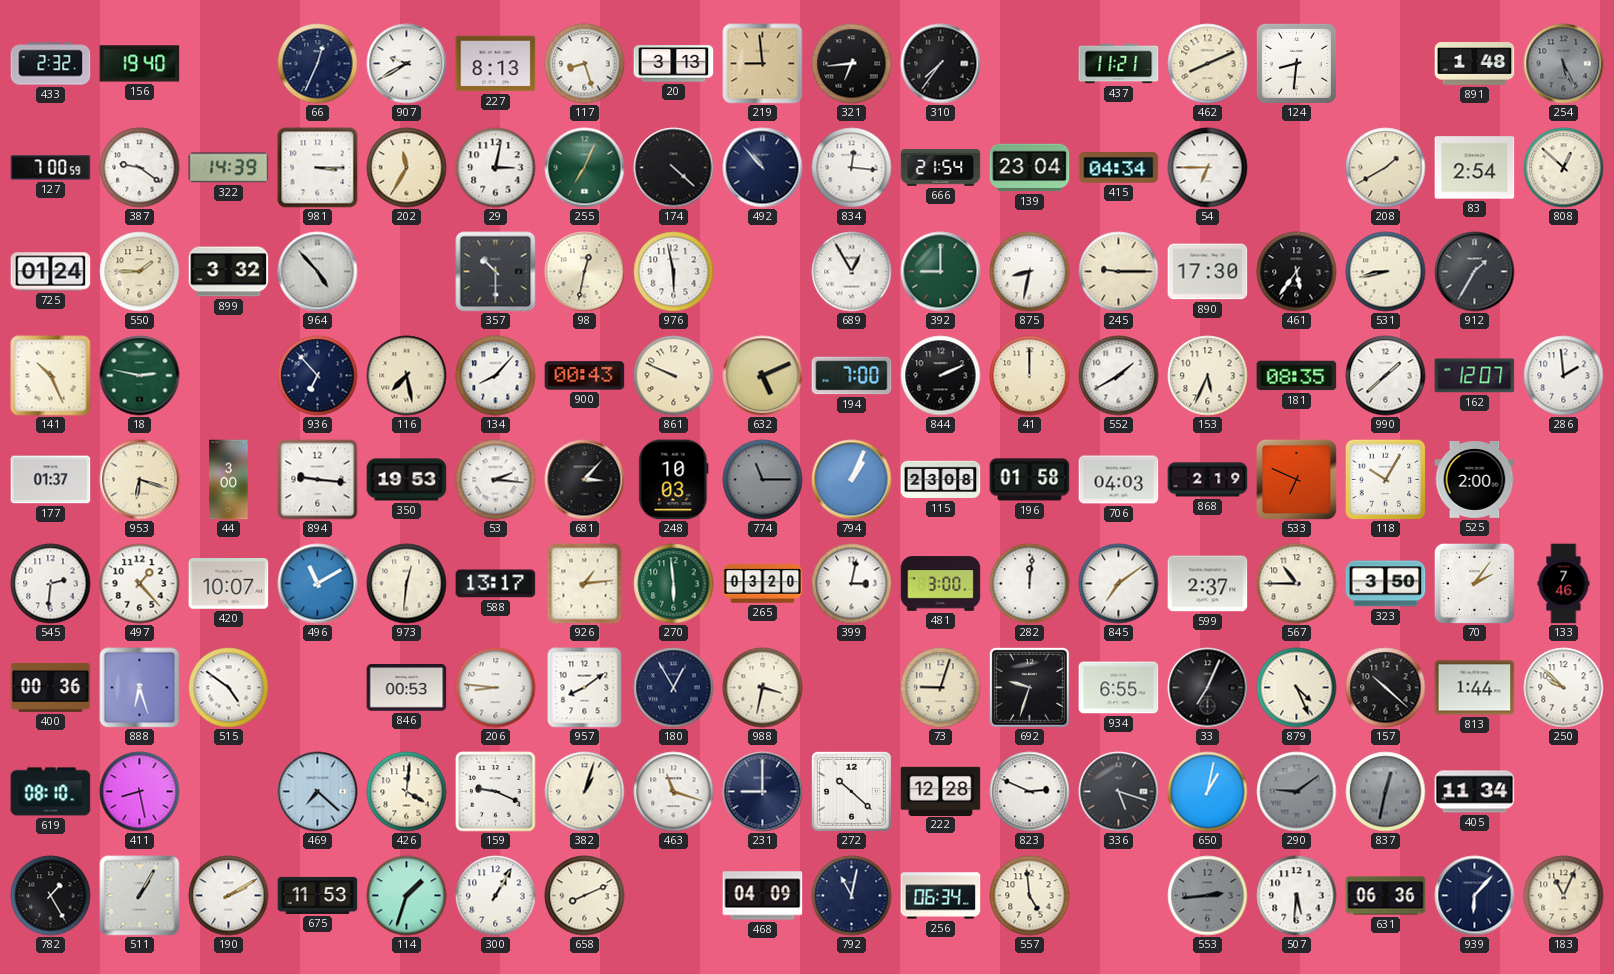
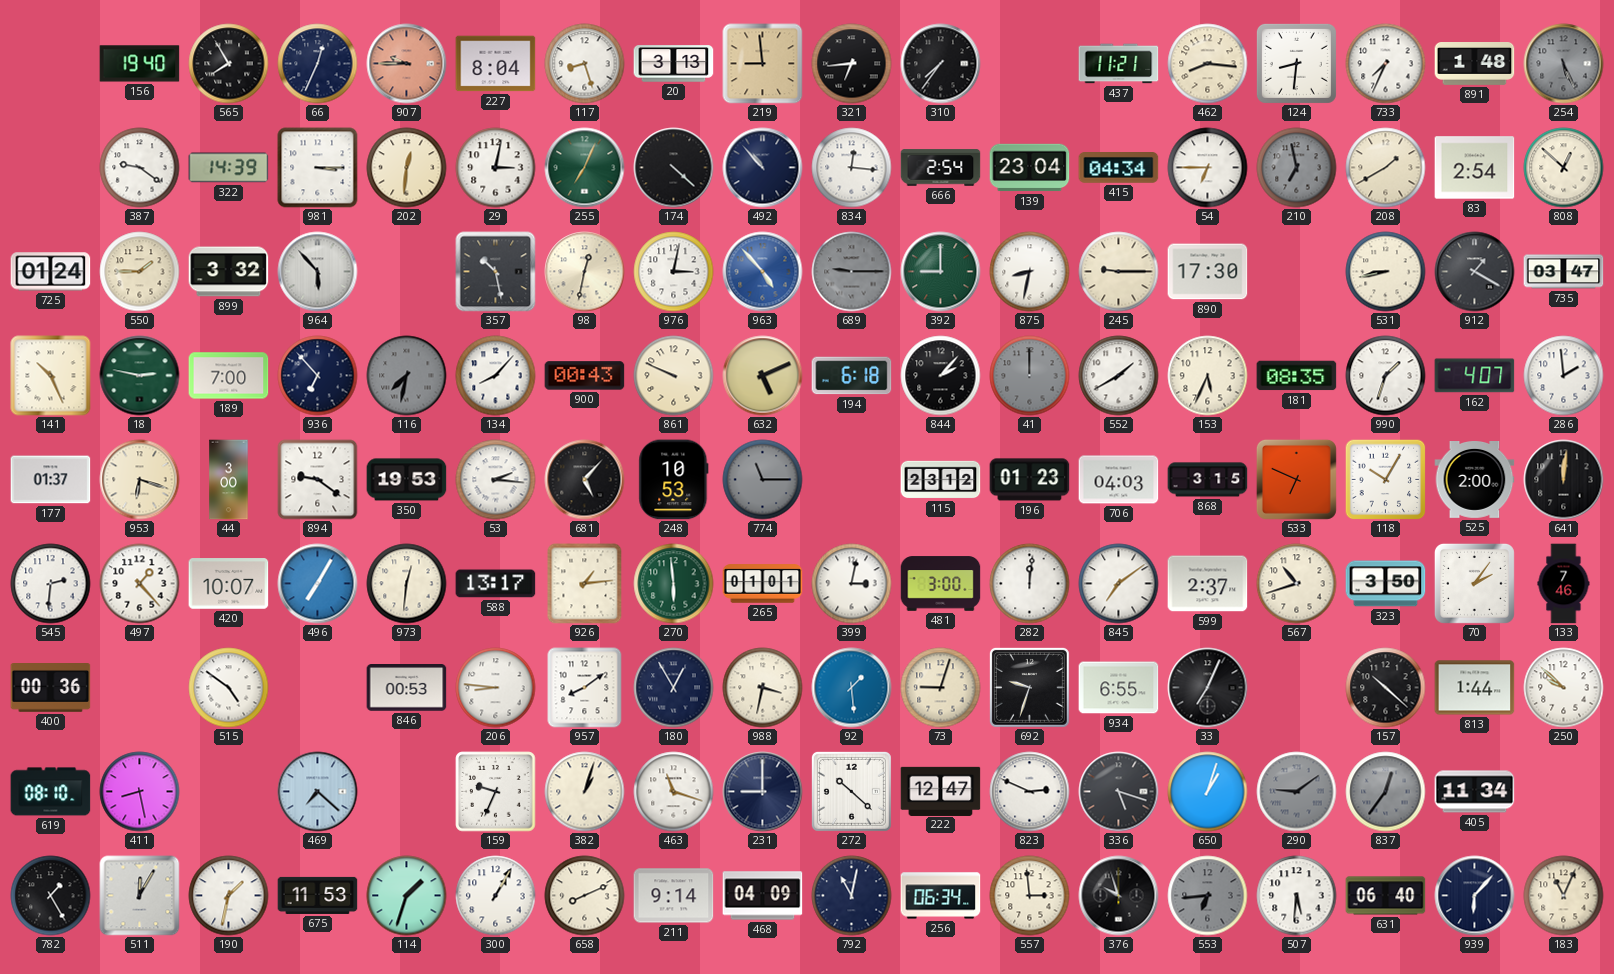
433: 2:32 -> none (51, 64)
565: none -> 7:55 (229, 64)
907: 9:40 -> 9:45 (407, 64)
907 dial: white -> salmon (407, 64)
227: 8:13 -> 8:04 (496, 64)
462: 8:11 -> 8:16 (1208, 64)
733: none -> 7:34 (1386, 64)
127: 7:00 -> none (51, 168)
202: 11:35 -> 12:31 (407, 168)
666: 21:54 -> 2:54 (941, 168)
210: none -> 6:58 (1297, 168)
964: 4:53 -> 5:53 (318, 272)
357: 10:30 -> 10:28 (496, 272)
976: 5:58 -> 3:02 (674, 272)
963: none -> 4:53 (763, 272)
689: 12:55 -> 9:15 (852, 272)
689 dial: white -> grey (852, 272)
461: 5:36 -> none (1297, 272)
912: 1:35 -> 1:20 (1475, 272)
735: none -> 03:47 (1564, 272)
189: none -> 7:00 (229, 376)
116: 7:28 -> 7:32 (407, 376)
116 dial: cream -> grey (407, 376)
194: 7:00 -> 6:18 (852, 376)
844: 2:11 -> 2:07 (941, 376)
41 dial: cream -> grey (1030, 376)
990: 1:38 -> 1:33 (1386, 376)
162: 12:07 -> 4:07 (1475, 376)
894: 9:16 -> 9:21 (318, 480)
681: 3:07 -> 5:07 (585, 480)
248: 10:03 -> 10:53 (674, 480)
794: 1:04 -> none (852, 480)
115: 23:08 -> 23:12 (941, 480)
196: 01:58 -> 01:23 (1030, 480)
868: 2:19 -> 3:15 (1208, 480)
641: none -> 12:01 (1564, 480)
496: 11:10 -> 7:05 (318, 584)
265: 03:20 -> 01:01 (763, 584)
567: 10:45 -> 10:42 (1297, 584)
888: 6:27 -> none (140, 688)
92: none -> 1:29 (852, 688)
879: 4:26 -> none (1297, 688)
426: 4:01 -> none (407, 792)
159: 9:19 -> 9:34 (496, 792)
222: 12:28 -> 12:47 (941, 791)
650: 1:02 -> 1:03 (1208, 792)
837: 12:32 -> 12:36 (1386, 792)
511: 1:05 -> 12:05 (140, 896)
190: 2:10 -> 1:32 (229, 896)
211: none -> 9:14 (674, 896)
557: 4:59 -> 2:59 (1030, 896)
376: none -> 9:57 (1119, 896)
553: 2:44 -> 6:44 (1208, 896)
631: 06:36 -> 06:40 (1386, 896)
